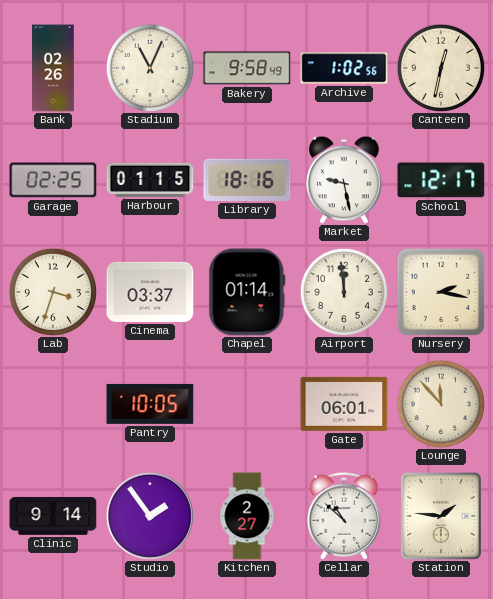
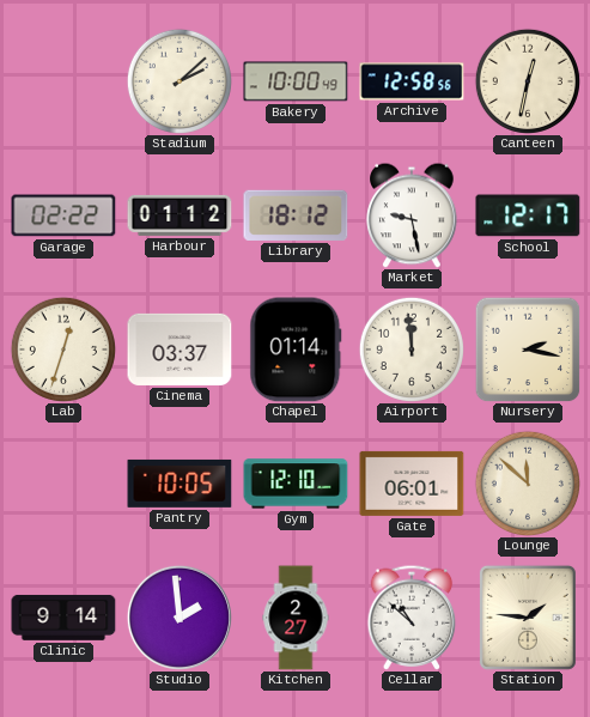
Bank: 02:26 -> none (53, 68)
Stadium: 11:04 -> 2:08 (180, 81)
Bakery: 9:58 -> 10:00 (296, 81)
Archive: 1:02 -> 12:58 (412, 81)
Garage: 02:25 -> 02:22 (63, 215)
Harbour: 01:15 -> 01:12 (180, 215)
Library: 18:16 -> 18:12 (296, 215)
Lab: 3:33 -> 12:33 (63, 350)
Gym: none -> 12:10 (296, 484)
Lounge: 11:53 -> 11:52 (528, 484)
Studio: 1:54 -> 1:59 (180, 618)
